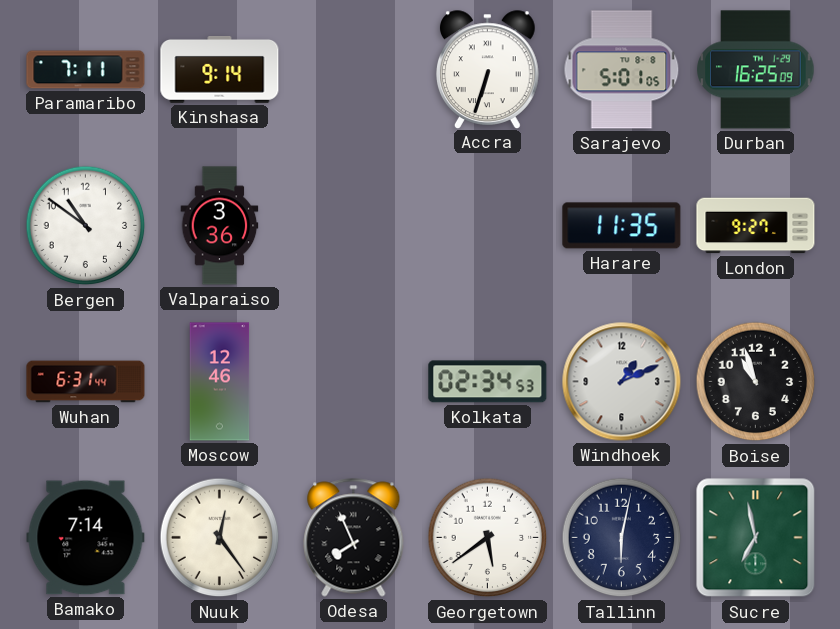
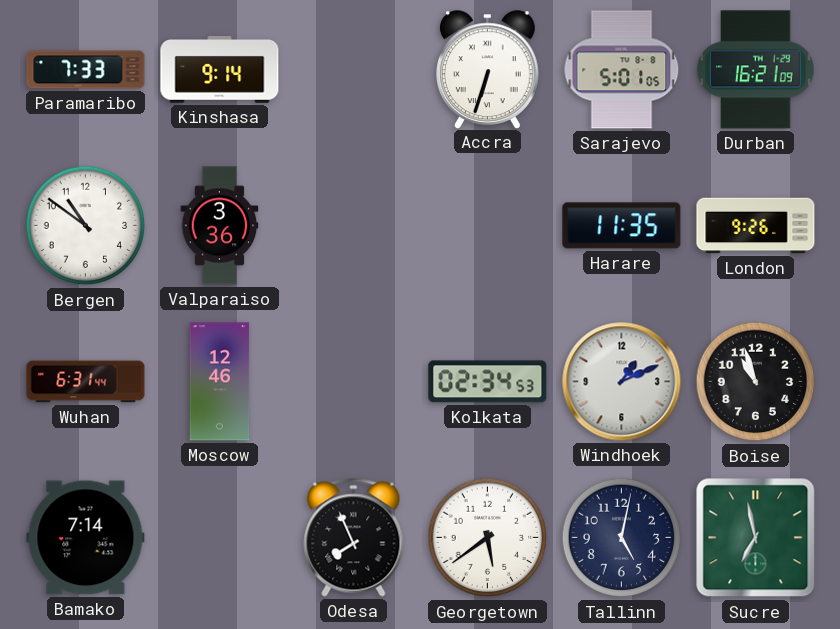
Paramaribo: 7:11 -> 7:33 (86, 70)
Durban: 16:25 -> 16:21 (756, 70)
London: 9:27 -> 9:26 (756, 226)
Nuuk: 12:24 -> none (220, 538)
Tallinn: 6:02 -> 5:02 (622, 538)
